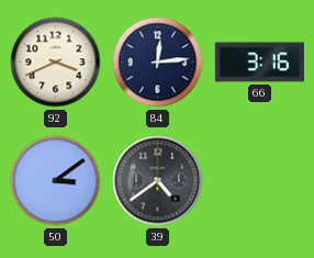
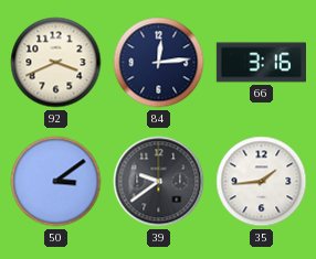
39: 4:39 -> 9:39 (159, 182)
35: none -> 1:44 (262, 182)
